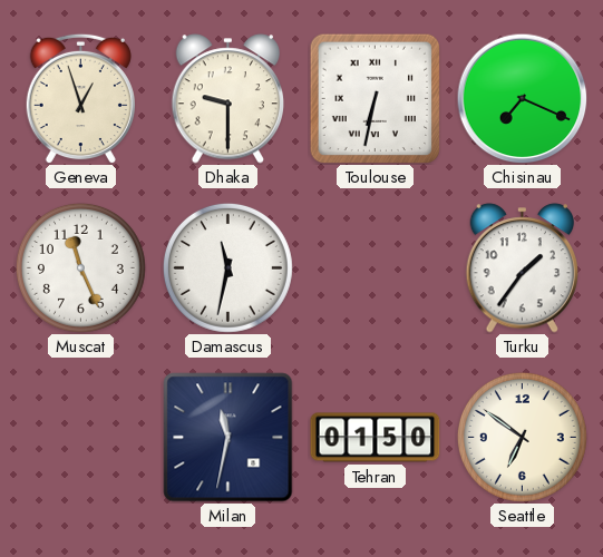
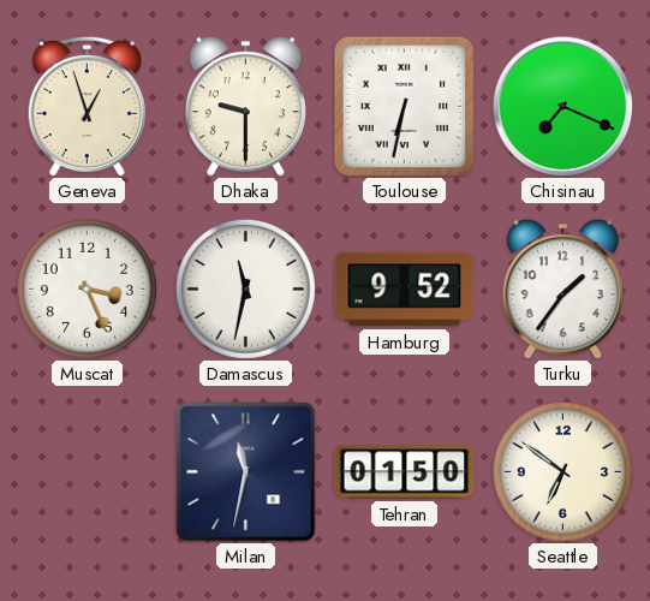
Muscat: 11:26 -> 3:26 (87, 288)
Hamburg: none -> 9:52 (405, 290)
